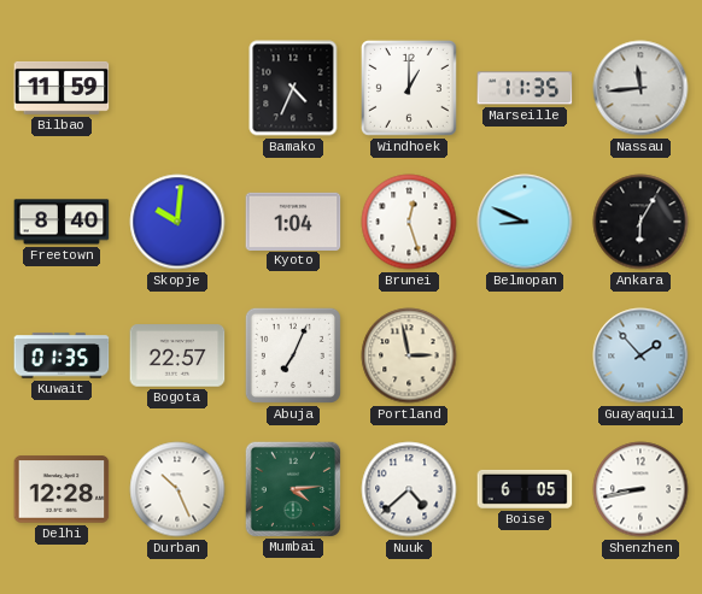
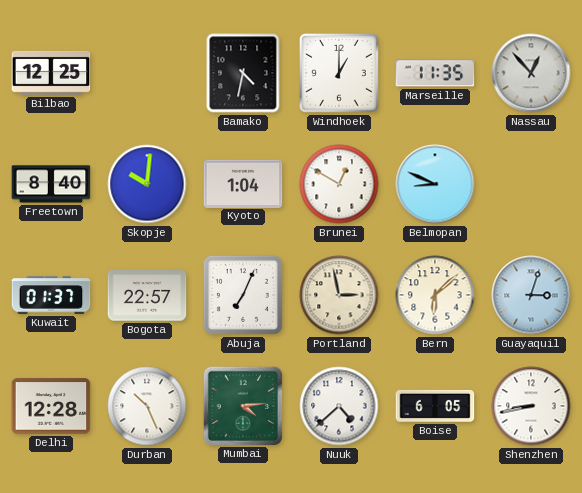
Bilbao: 11:59 -> 12:25 (51, 73)
Bamako: 4:34 -> 4:32 (243, 73)
Nassau: 11:44 -> 12:53 (531, 73)
Brunei: 12:27 -> 12:50 (339, 184)
Ankara: 6:05 -> none (640, 222)
Kuwait: 01:35 -> 01:37 (51, 295)
Bern: none -> 6:08 (435, 295)
Guayaquil: 1:53 -> 3:03 (531, 295)
